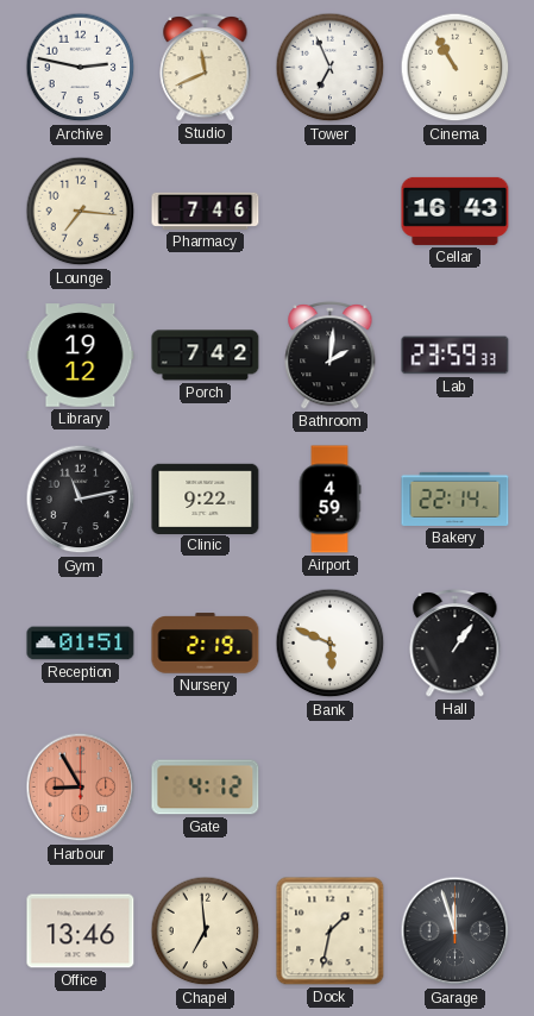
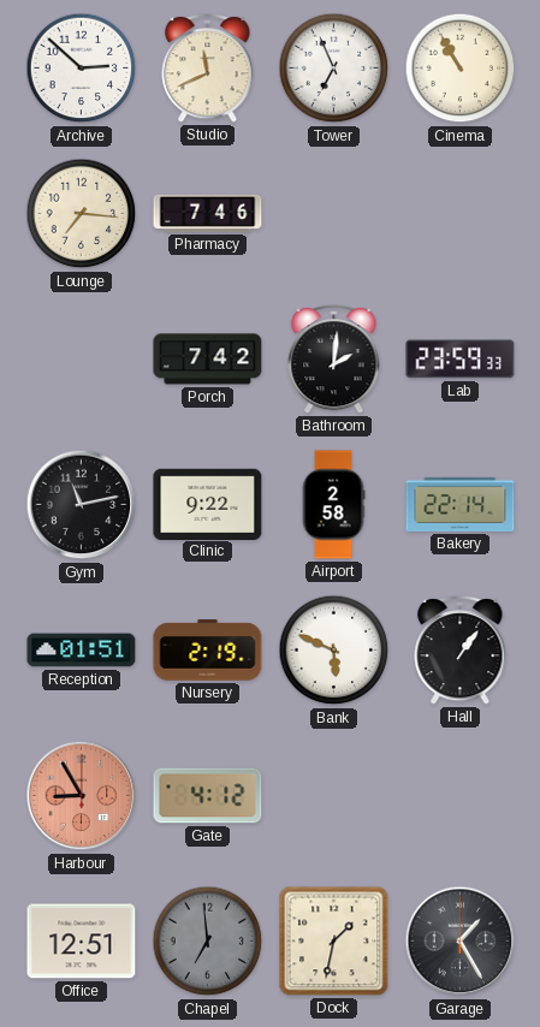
Archive: 2:47 -> 2:52 (82, 69)
Cellar: 16:43 -> none (456, 211)
Library: 19:12 -> none (81, 356)
Airport: 4:59 -> 2:58 (333, 505)
Office: 13:46 -> 12:51 (82, 942)
Chapel dial: cream -> grey (208, 942)
Garage: 11:57 -> 1:25 (461, 942)
